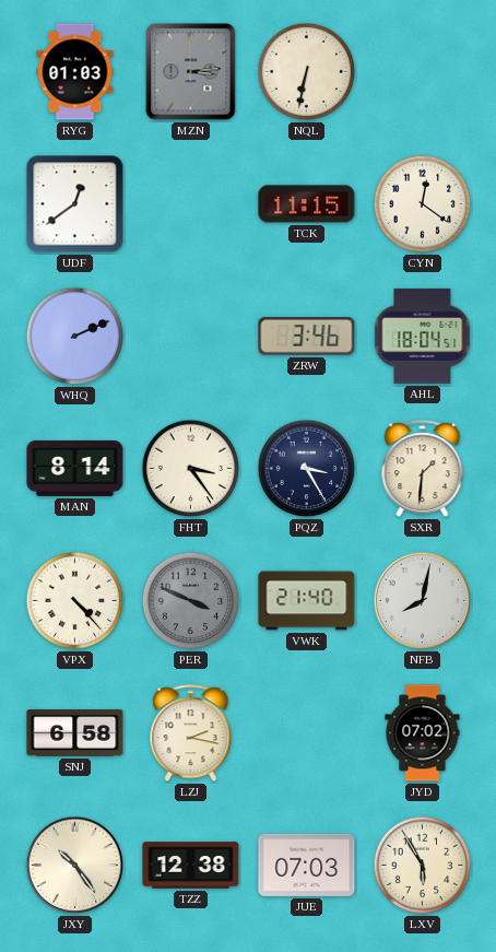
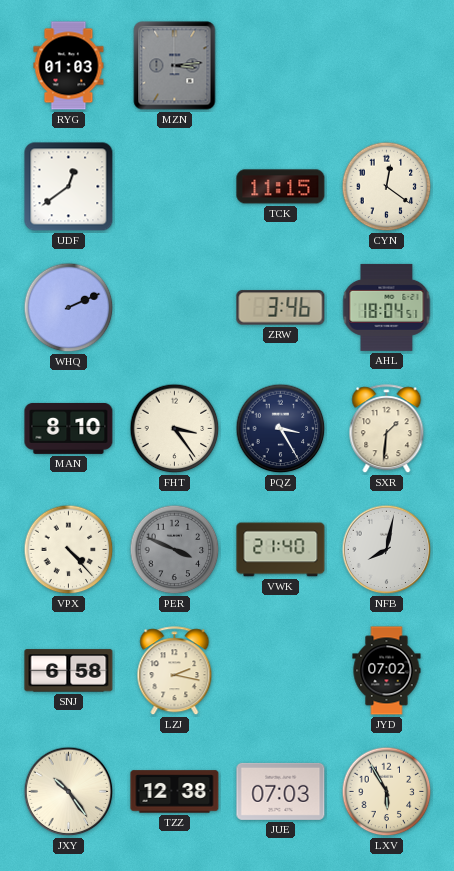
NQL: 6:32 -> none (307, 72)
MAN: 8:14 -> 8:10 (69, 428)
